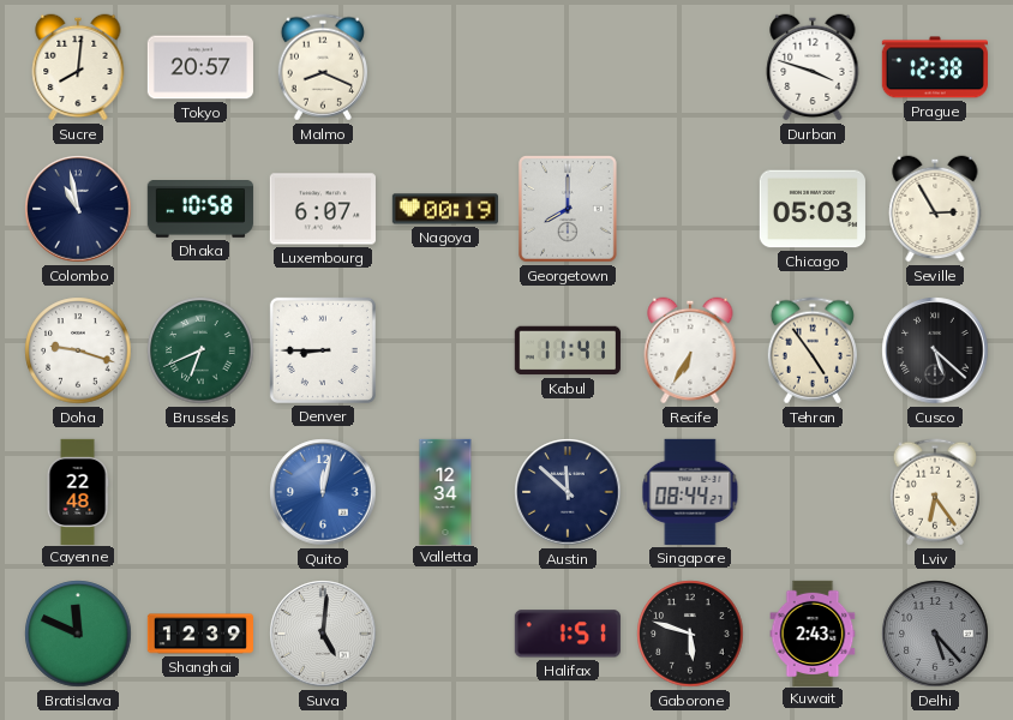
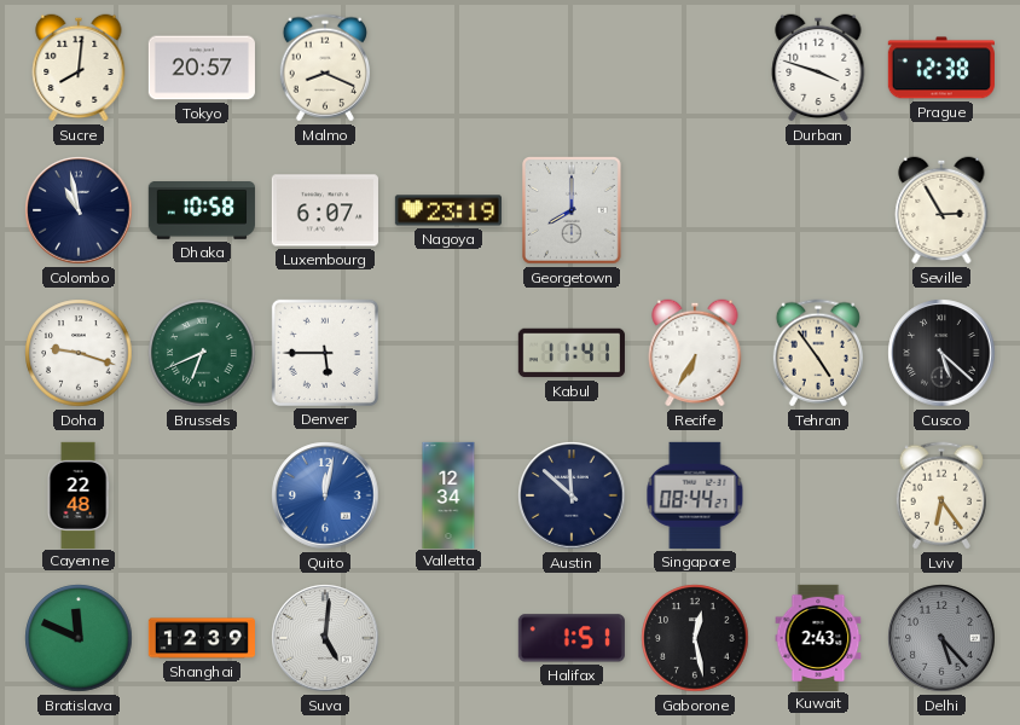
Nagoya: 00:19 -> 23:19 (448, 210)
Chicago: 05:03 -> none (813, 209)
Denver: 8:45 -> 5:45 (325, 353)
Gaborone: 5:48 -> 12:28 (695, 638)
